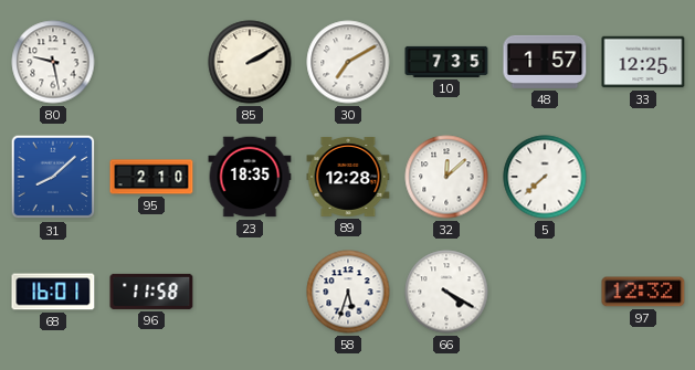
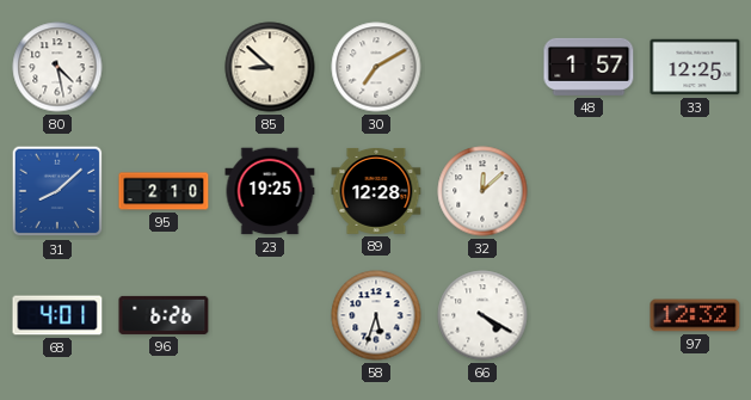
80: 9:28 -> 4:28 (57, 67)
85: 2:10 -> 8:52 (270, 67)
10: 7:35 -> none (446, 62)
23: 18:35 -> 19:25 (270, 191)
5: 7:38 -> none (545, 177)
68: 16:01 -> 4:01 (57, 315)
96: 11:58 -> 6:26 (164, 315)
